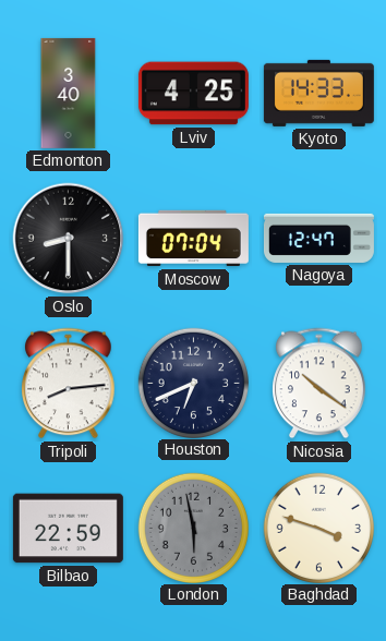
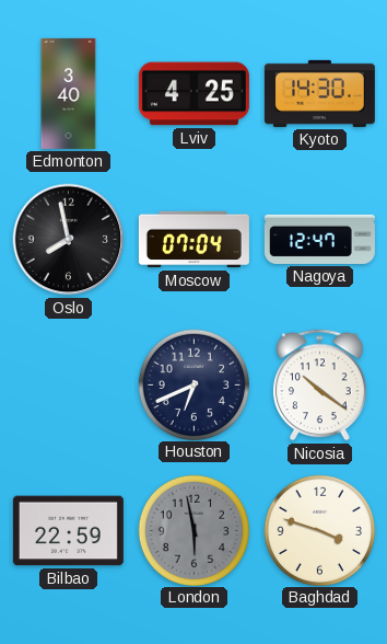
Kyoto: 14:33 -> 14:30 (319, 93)
Oslo: 8:30 -> 7:58 (69, 240)
Tripoli: 8:14 -> none (69, 384)
